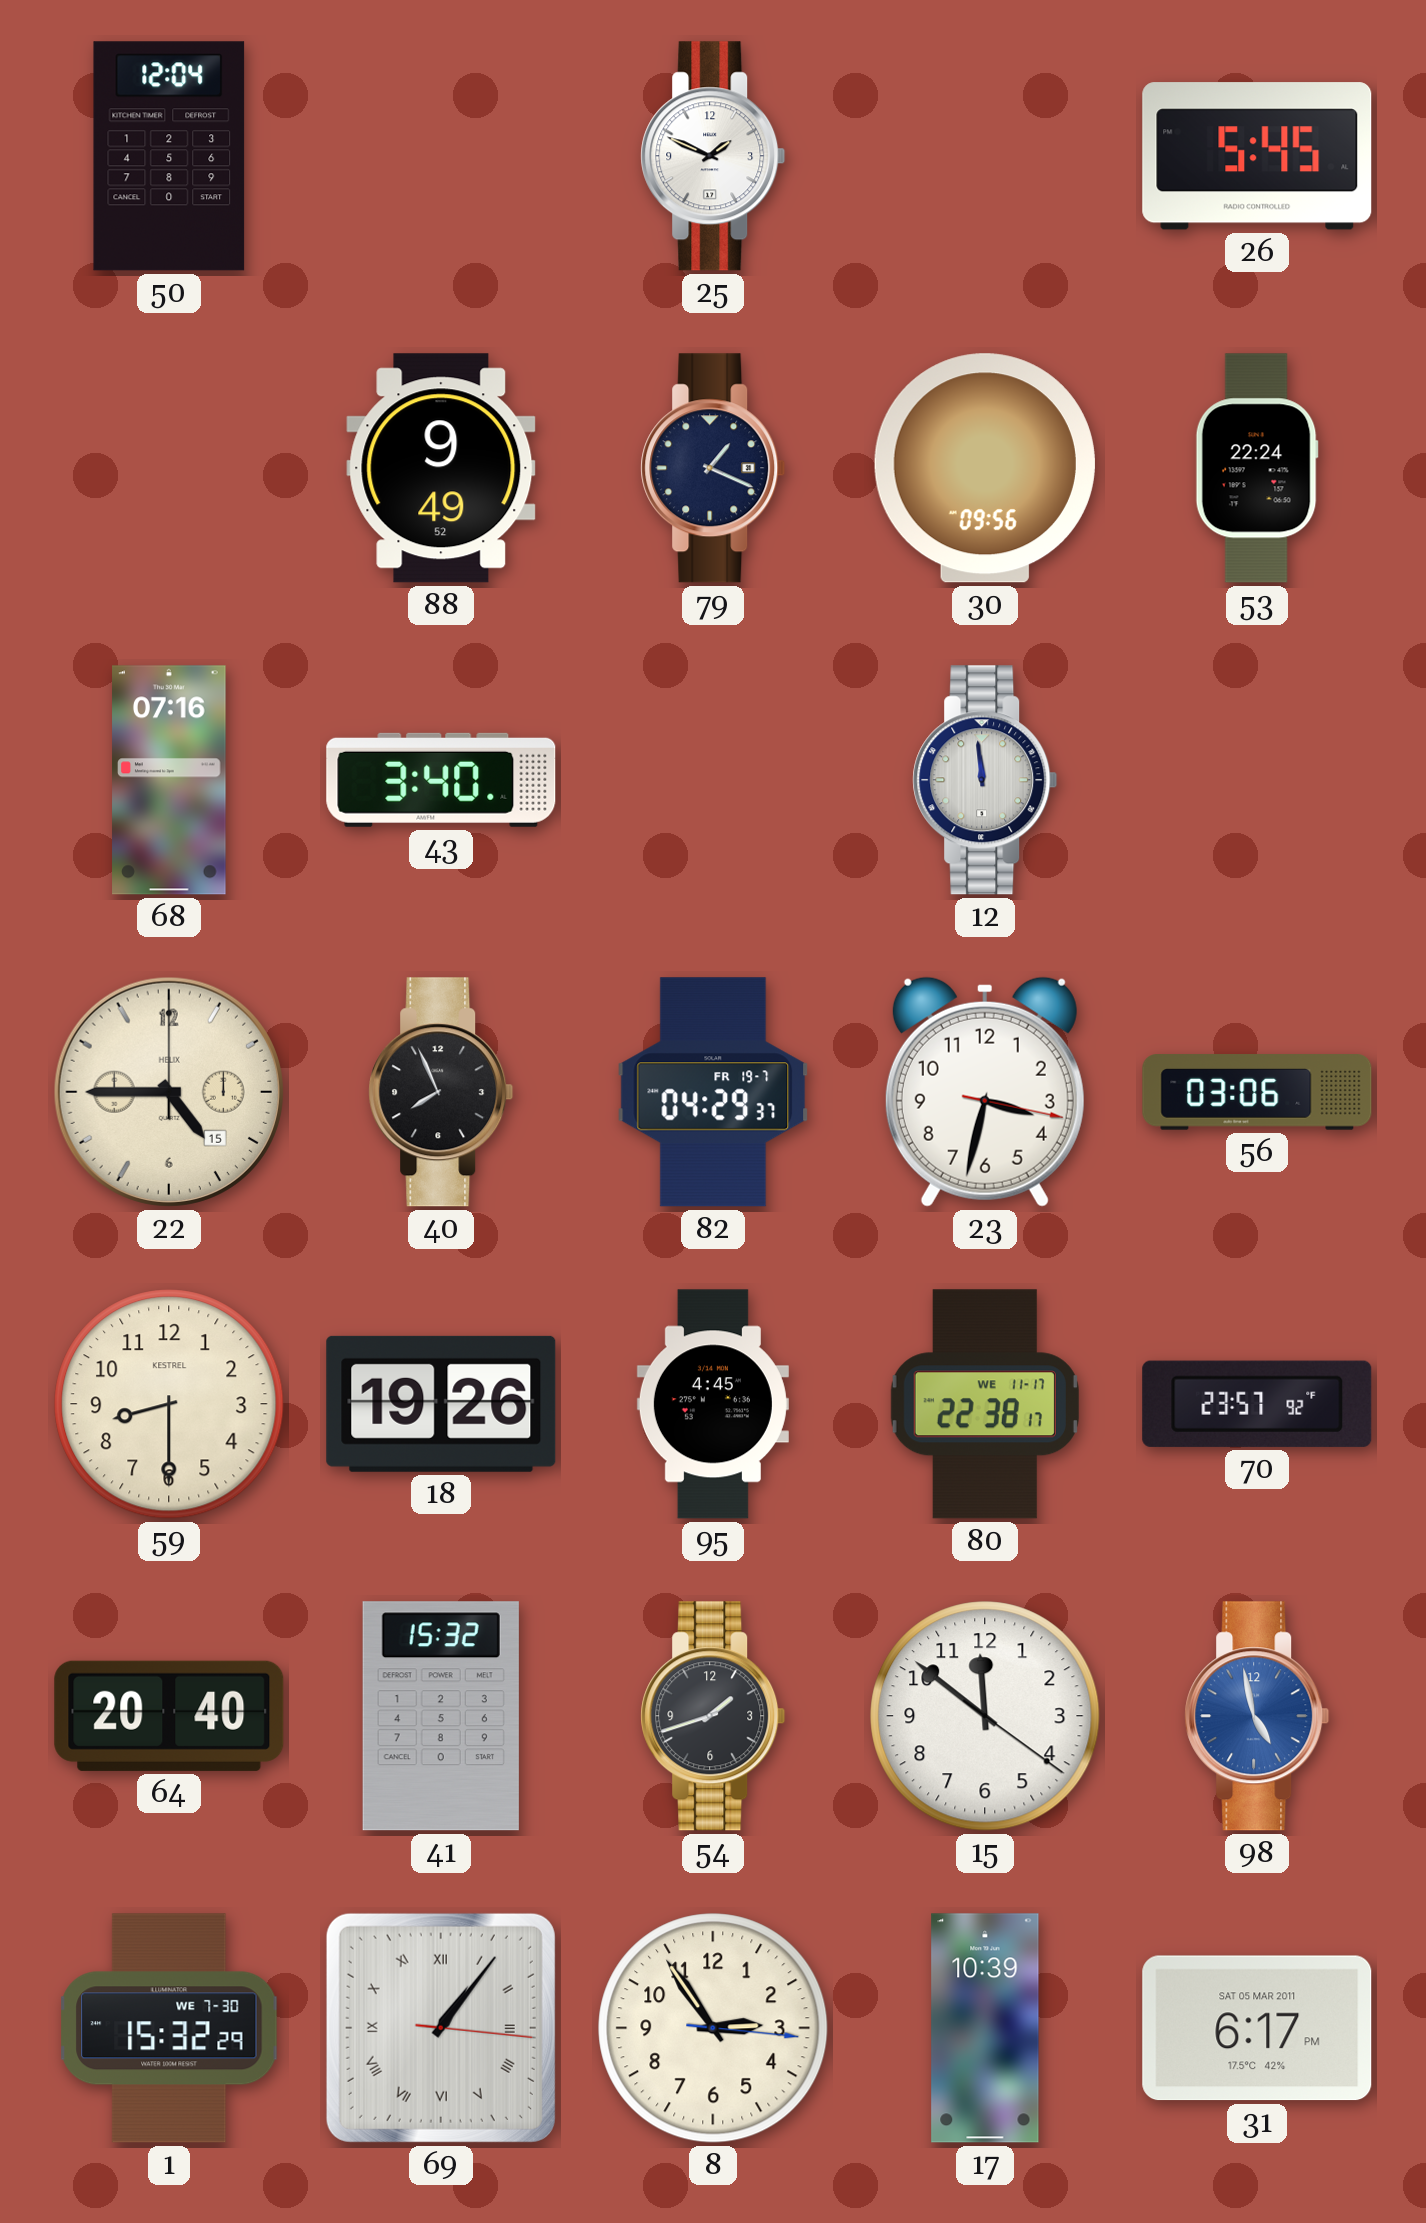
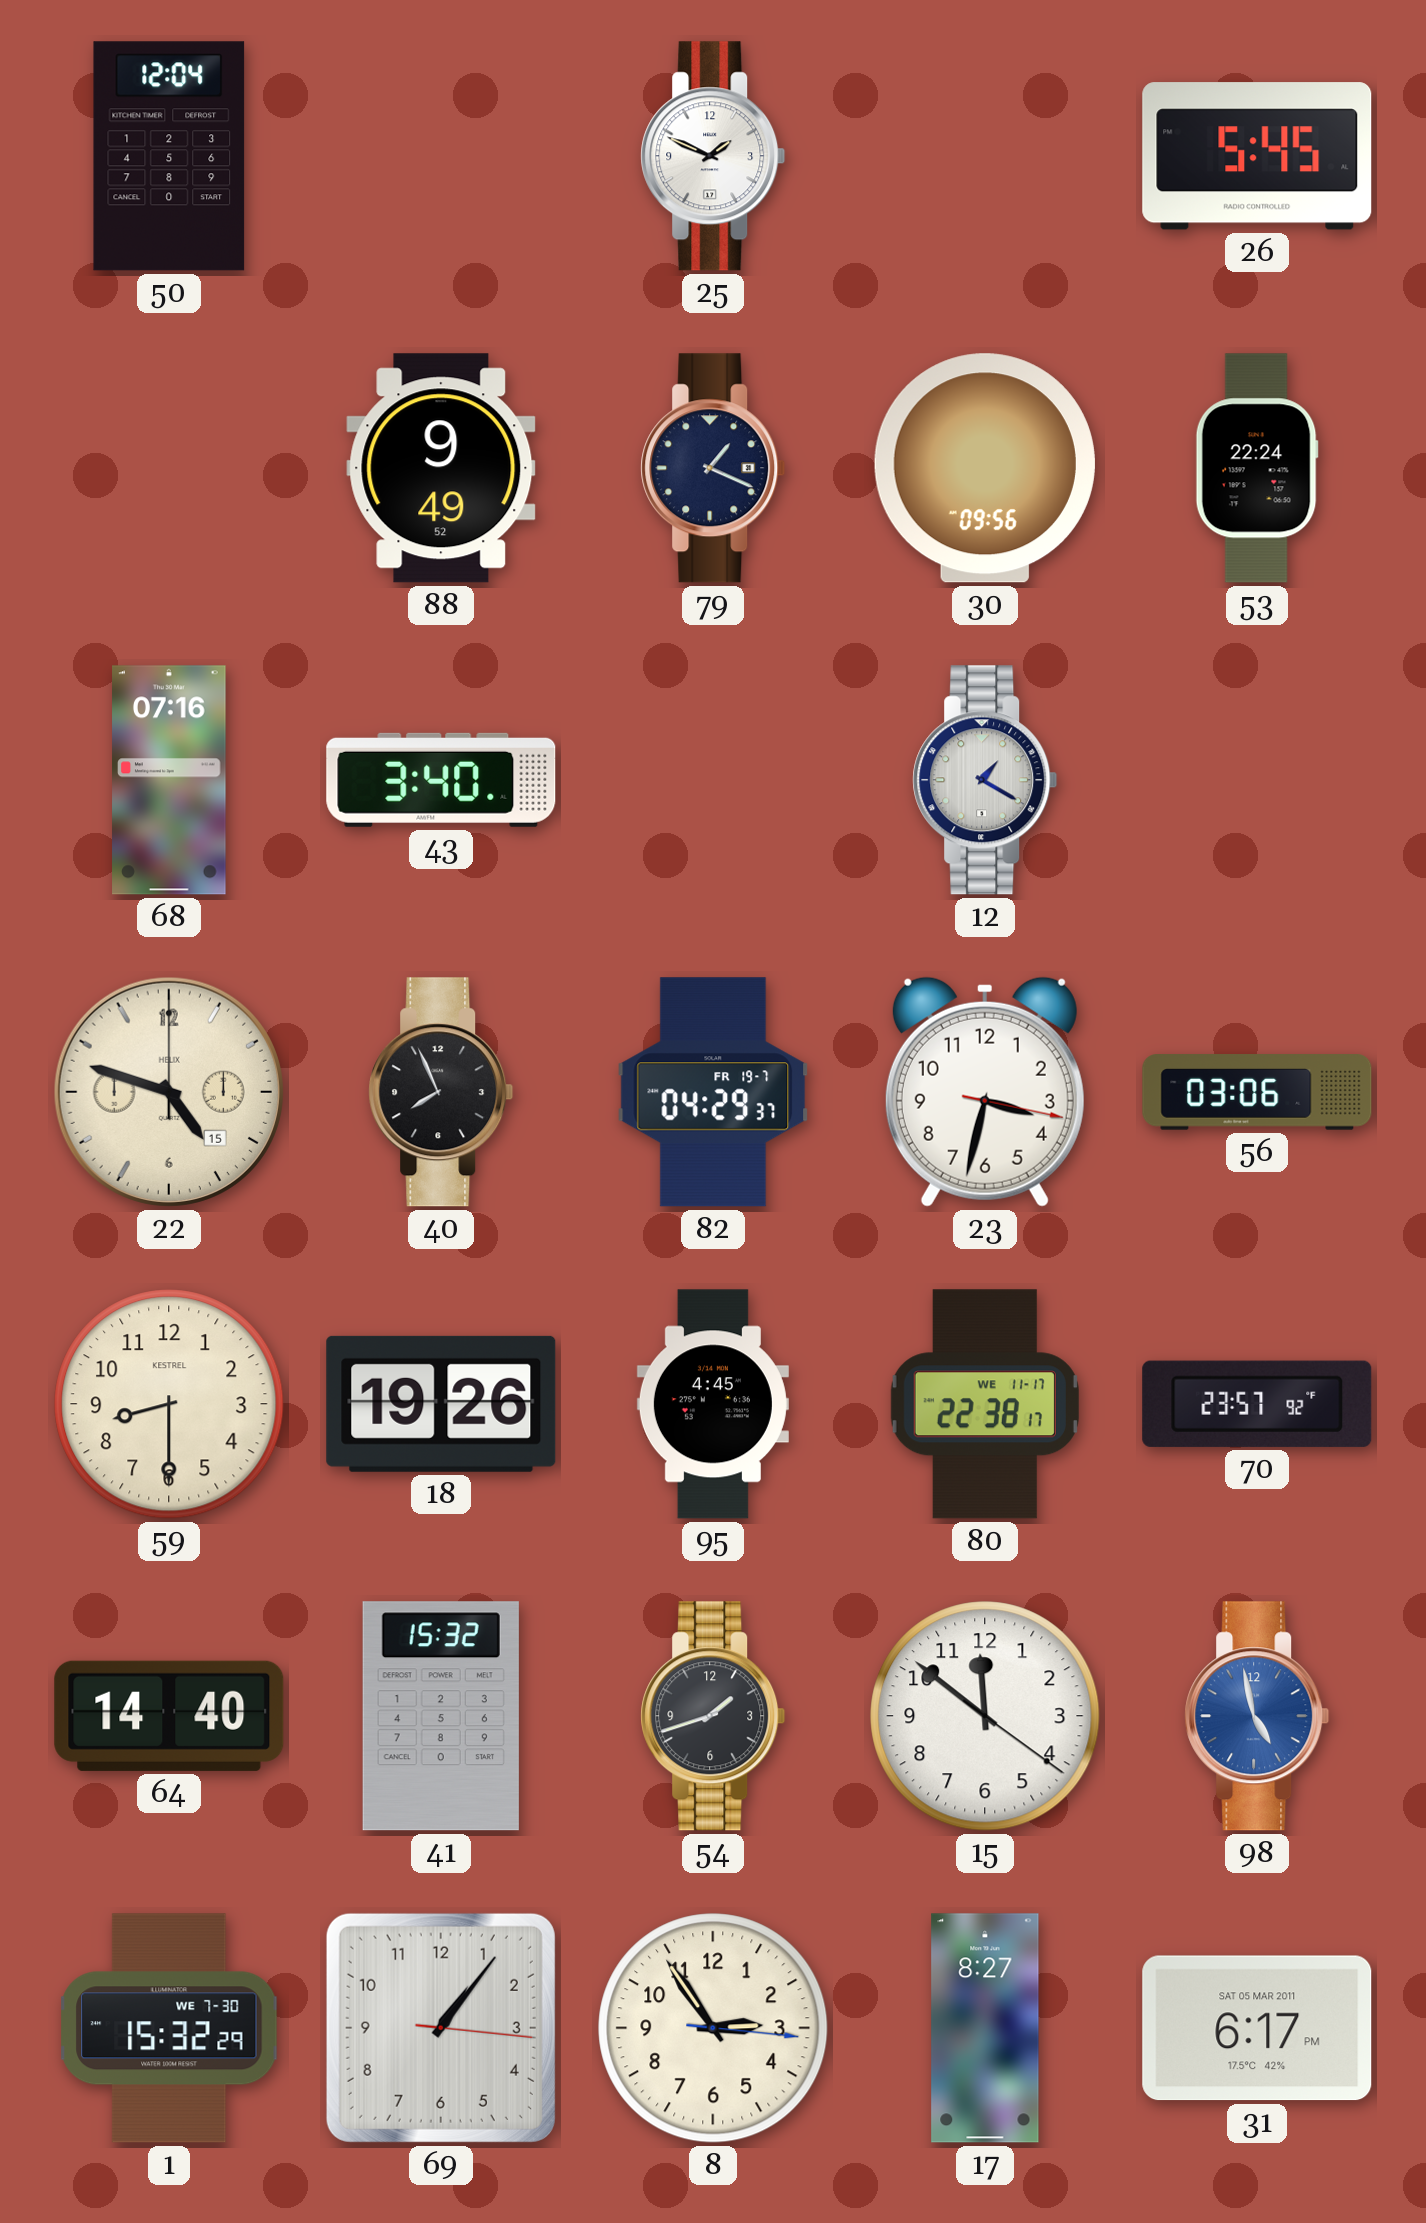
12: 11:59 -> 1:20 (985, 780)
22: 4:45 -> 4:48 (169, 1092)
64: 20:40 -> 14:40 (169, 1716)
69 numerals: Roman -> Arabic (441, 2028)
17: 10:39 -> 8:27 (985, 2028)
